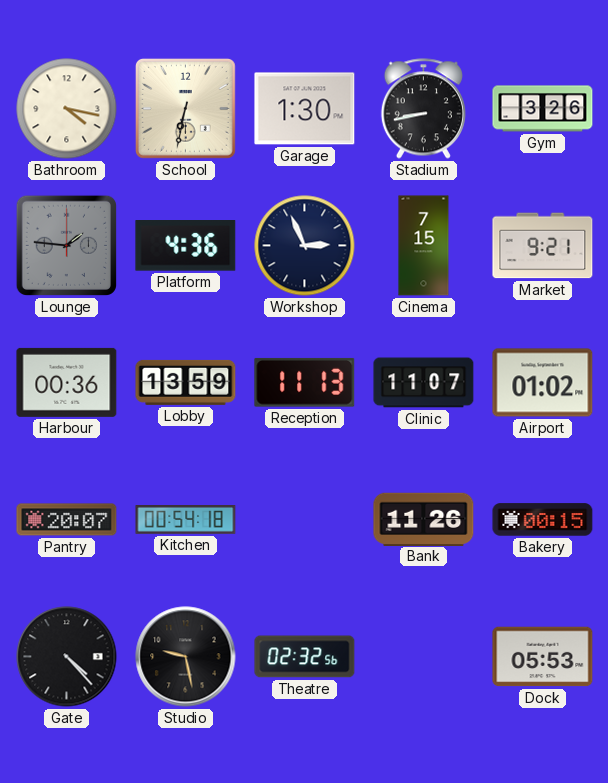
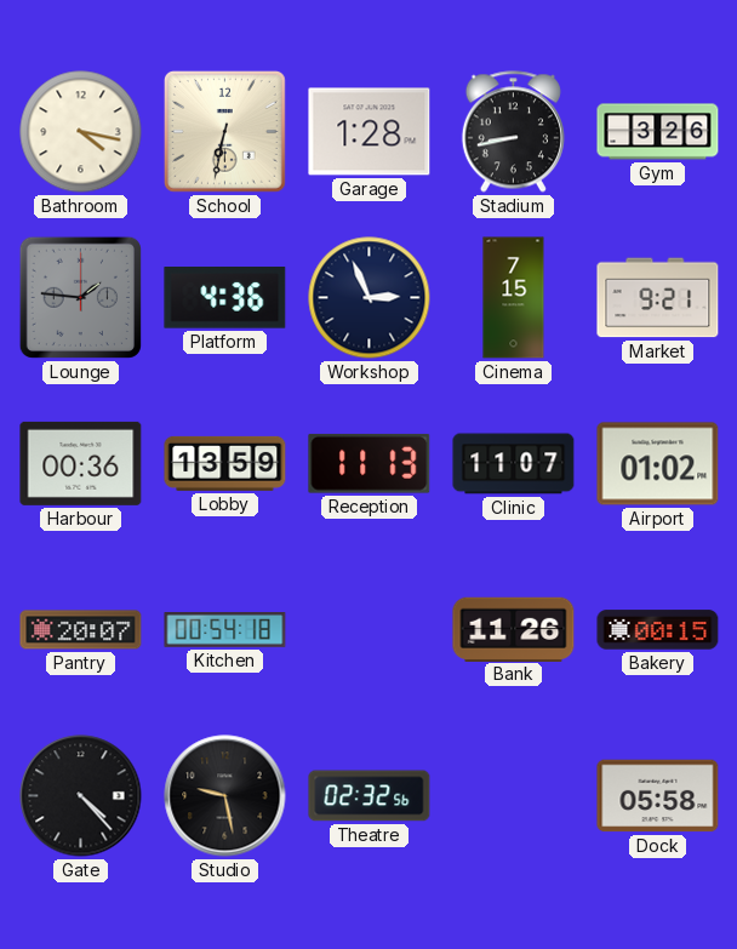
Garage: 1:30 -> 1:28 (370, 132)
Dock: 05:53 -> 05:58 (658, 796)
